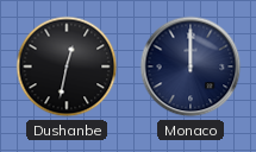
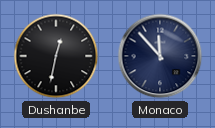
Monaco: 12:00 -> 11:53 (160, 56)
